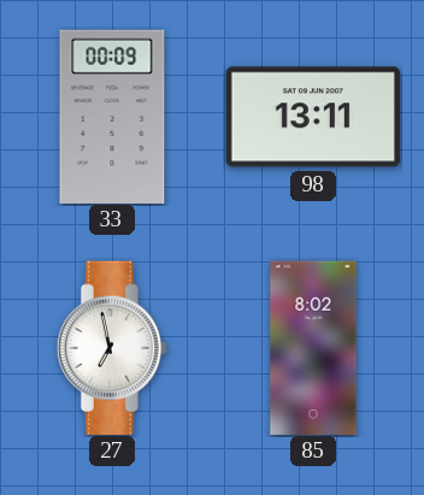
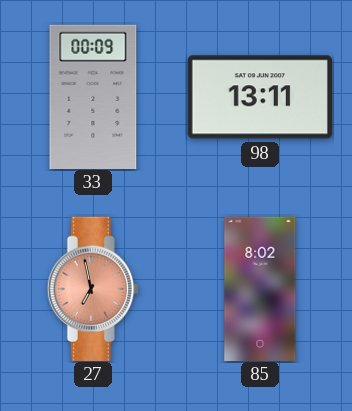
27 dial: white -> salmon (93, 288)
